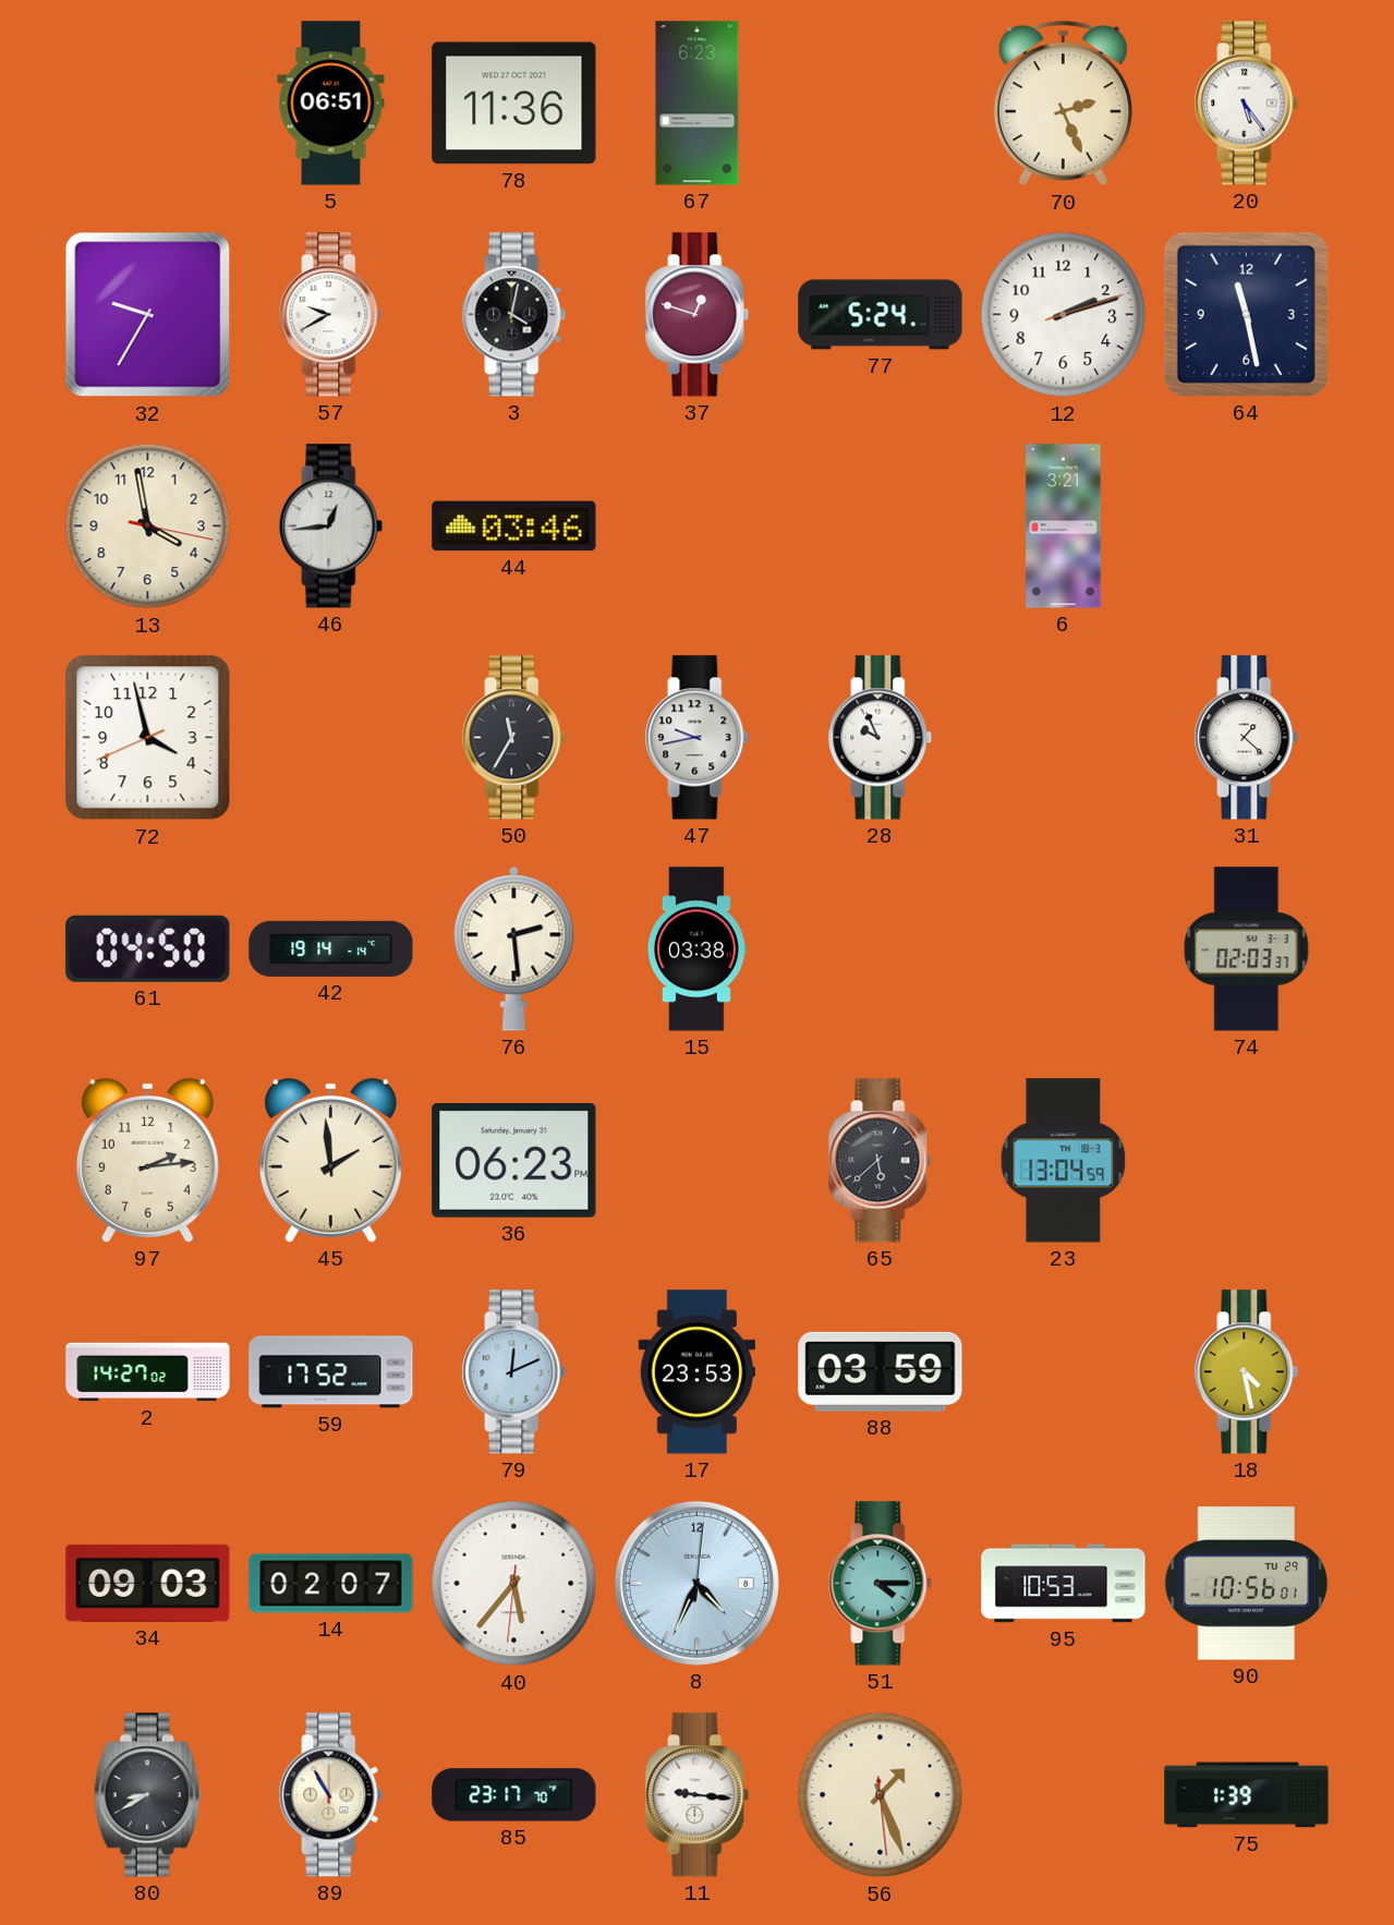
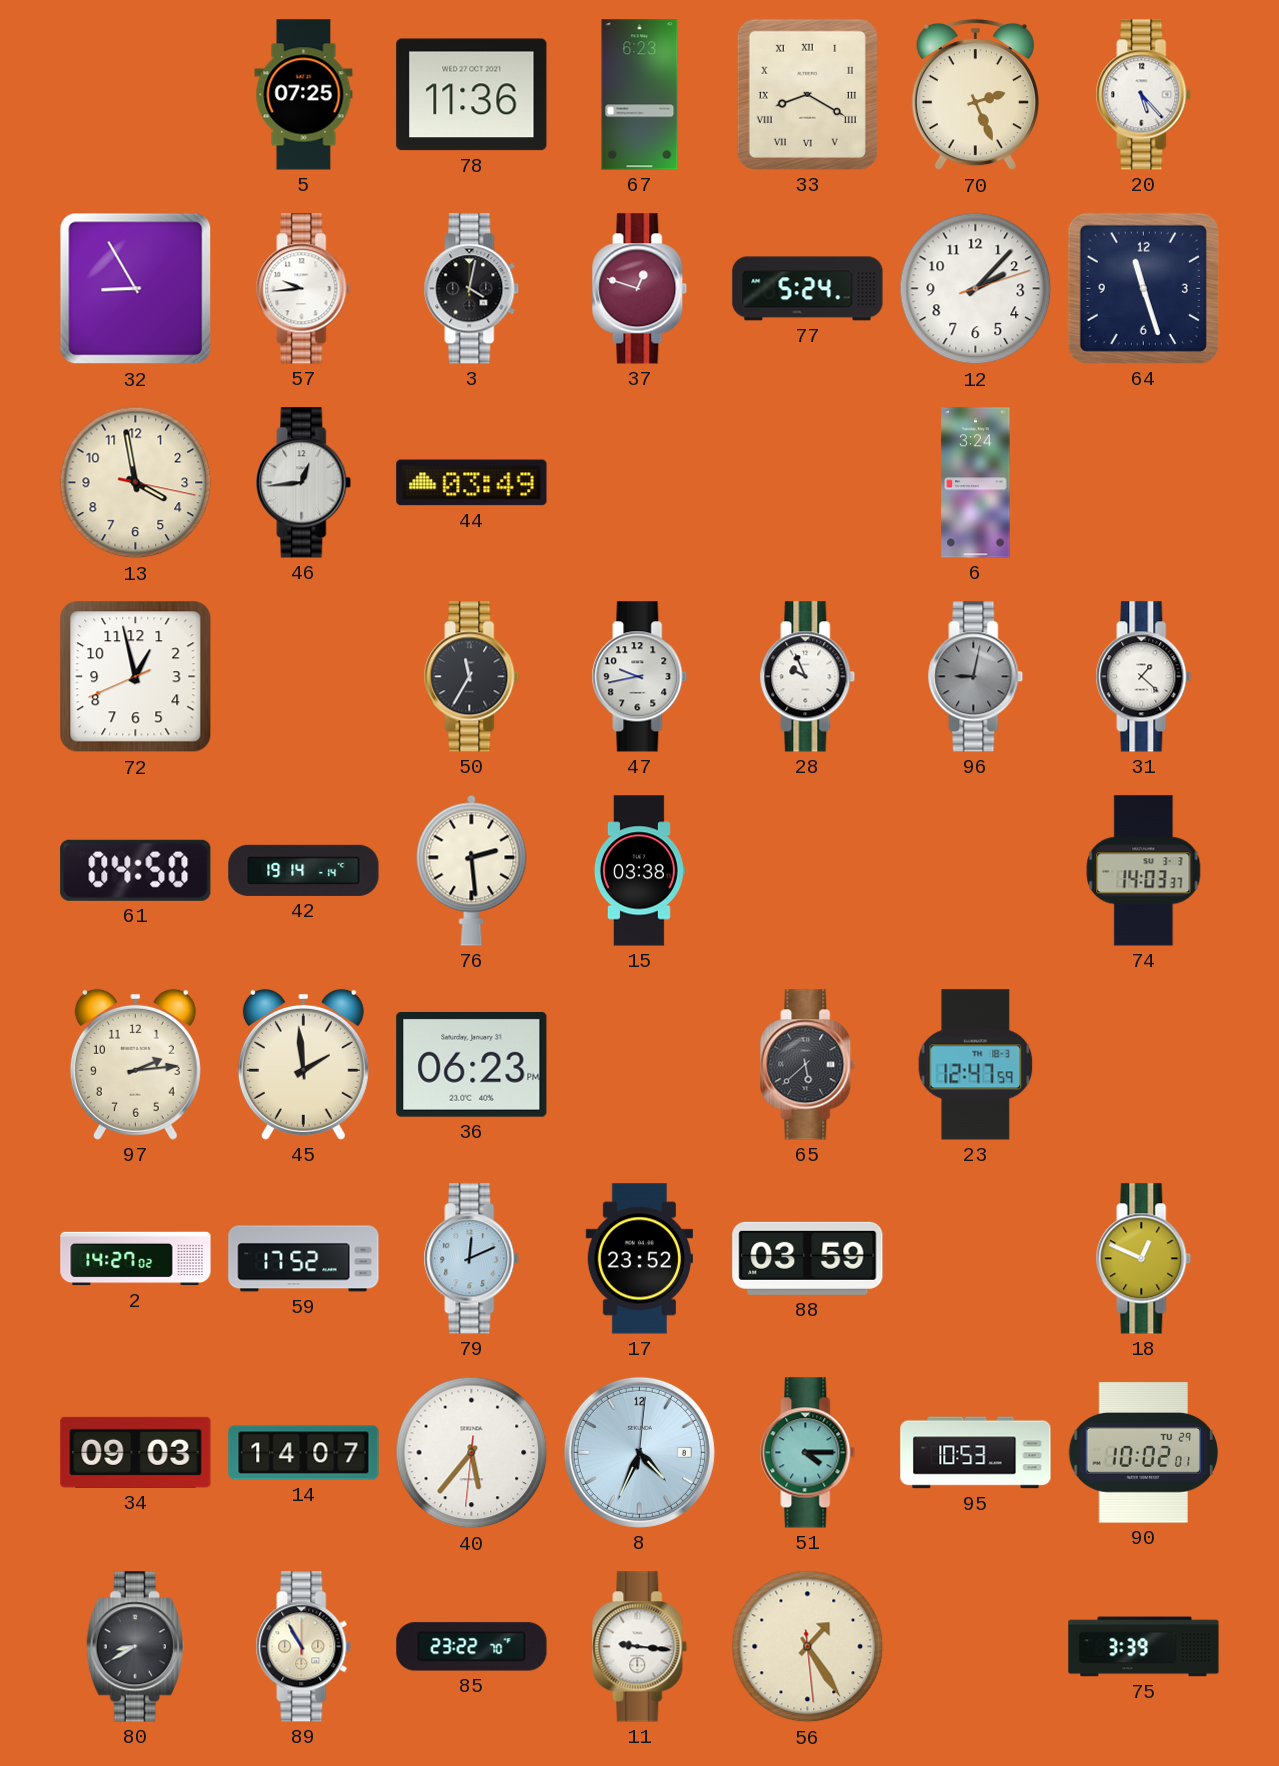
5: 06:51 -> 07:25 (304, 95)
33: none -> 8:20 (807, 94)
20: 5:24 -> 5:23 (1144, 95)
32: 9:35 -> 8:55 (136, 289)
57: 9:40 -> 9:44 (304, 289)
12: 2:12 -> 2:07 (976, 289)
64: 11:28 -> 11:27 (1143, 288)
44: 03:46 -> 03:49 (472, 483)
6: 3:21 -> 3:24 (976, 483)
72: 3:57 -> 12:57 (136, 677)
96: none -> 9:02 (976, 677)
74: 02:03 -> 14:03 (1144, 871)
23: 13:04 -> 12:47 (976, 1065)
17: 23:53 -> 23:52 (639, 1259)
18: 4:28 -> 12:49 (1144, 1259)
14: 02:07 -> 14:07 (304, 1453)
90: 10:56 -> 10:02 (1144, 1453)
85: 23:17 -> 23:22 (472, 1647)
56: 1:26 -> 1:24 (808, 1647)
75: 1:39 -> 3:39 (1144, 1647)
